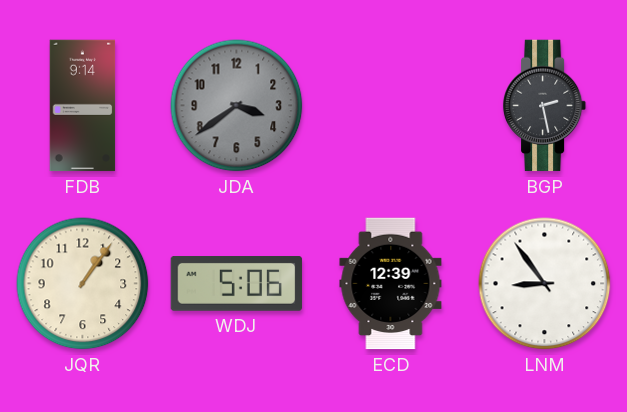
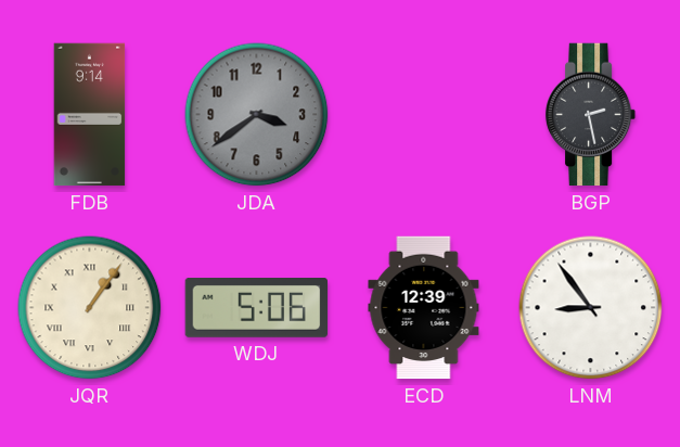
JQR numerals: Arabic -> Roman (90, 308)
